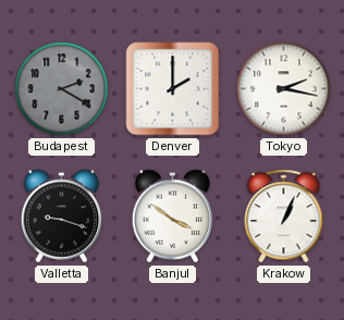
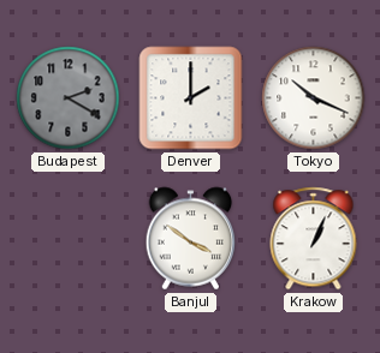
Tokyo: 2:17 -> 10:19 (314, 98)
Valletta: 9:18 -> none (62, 217)
